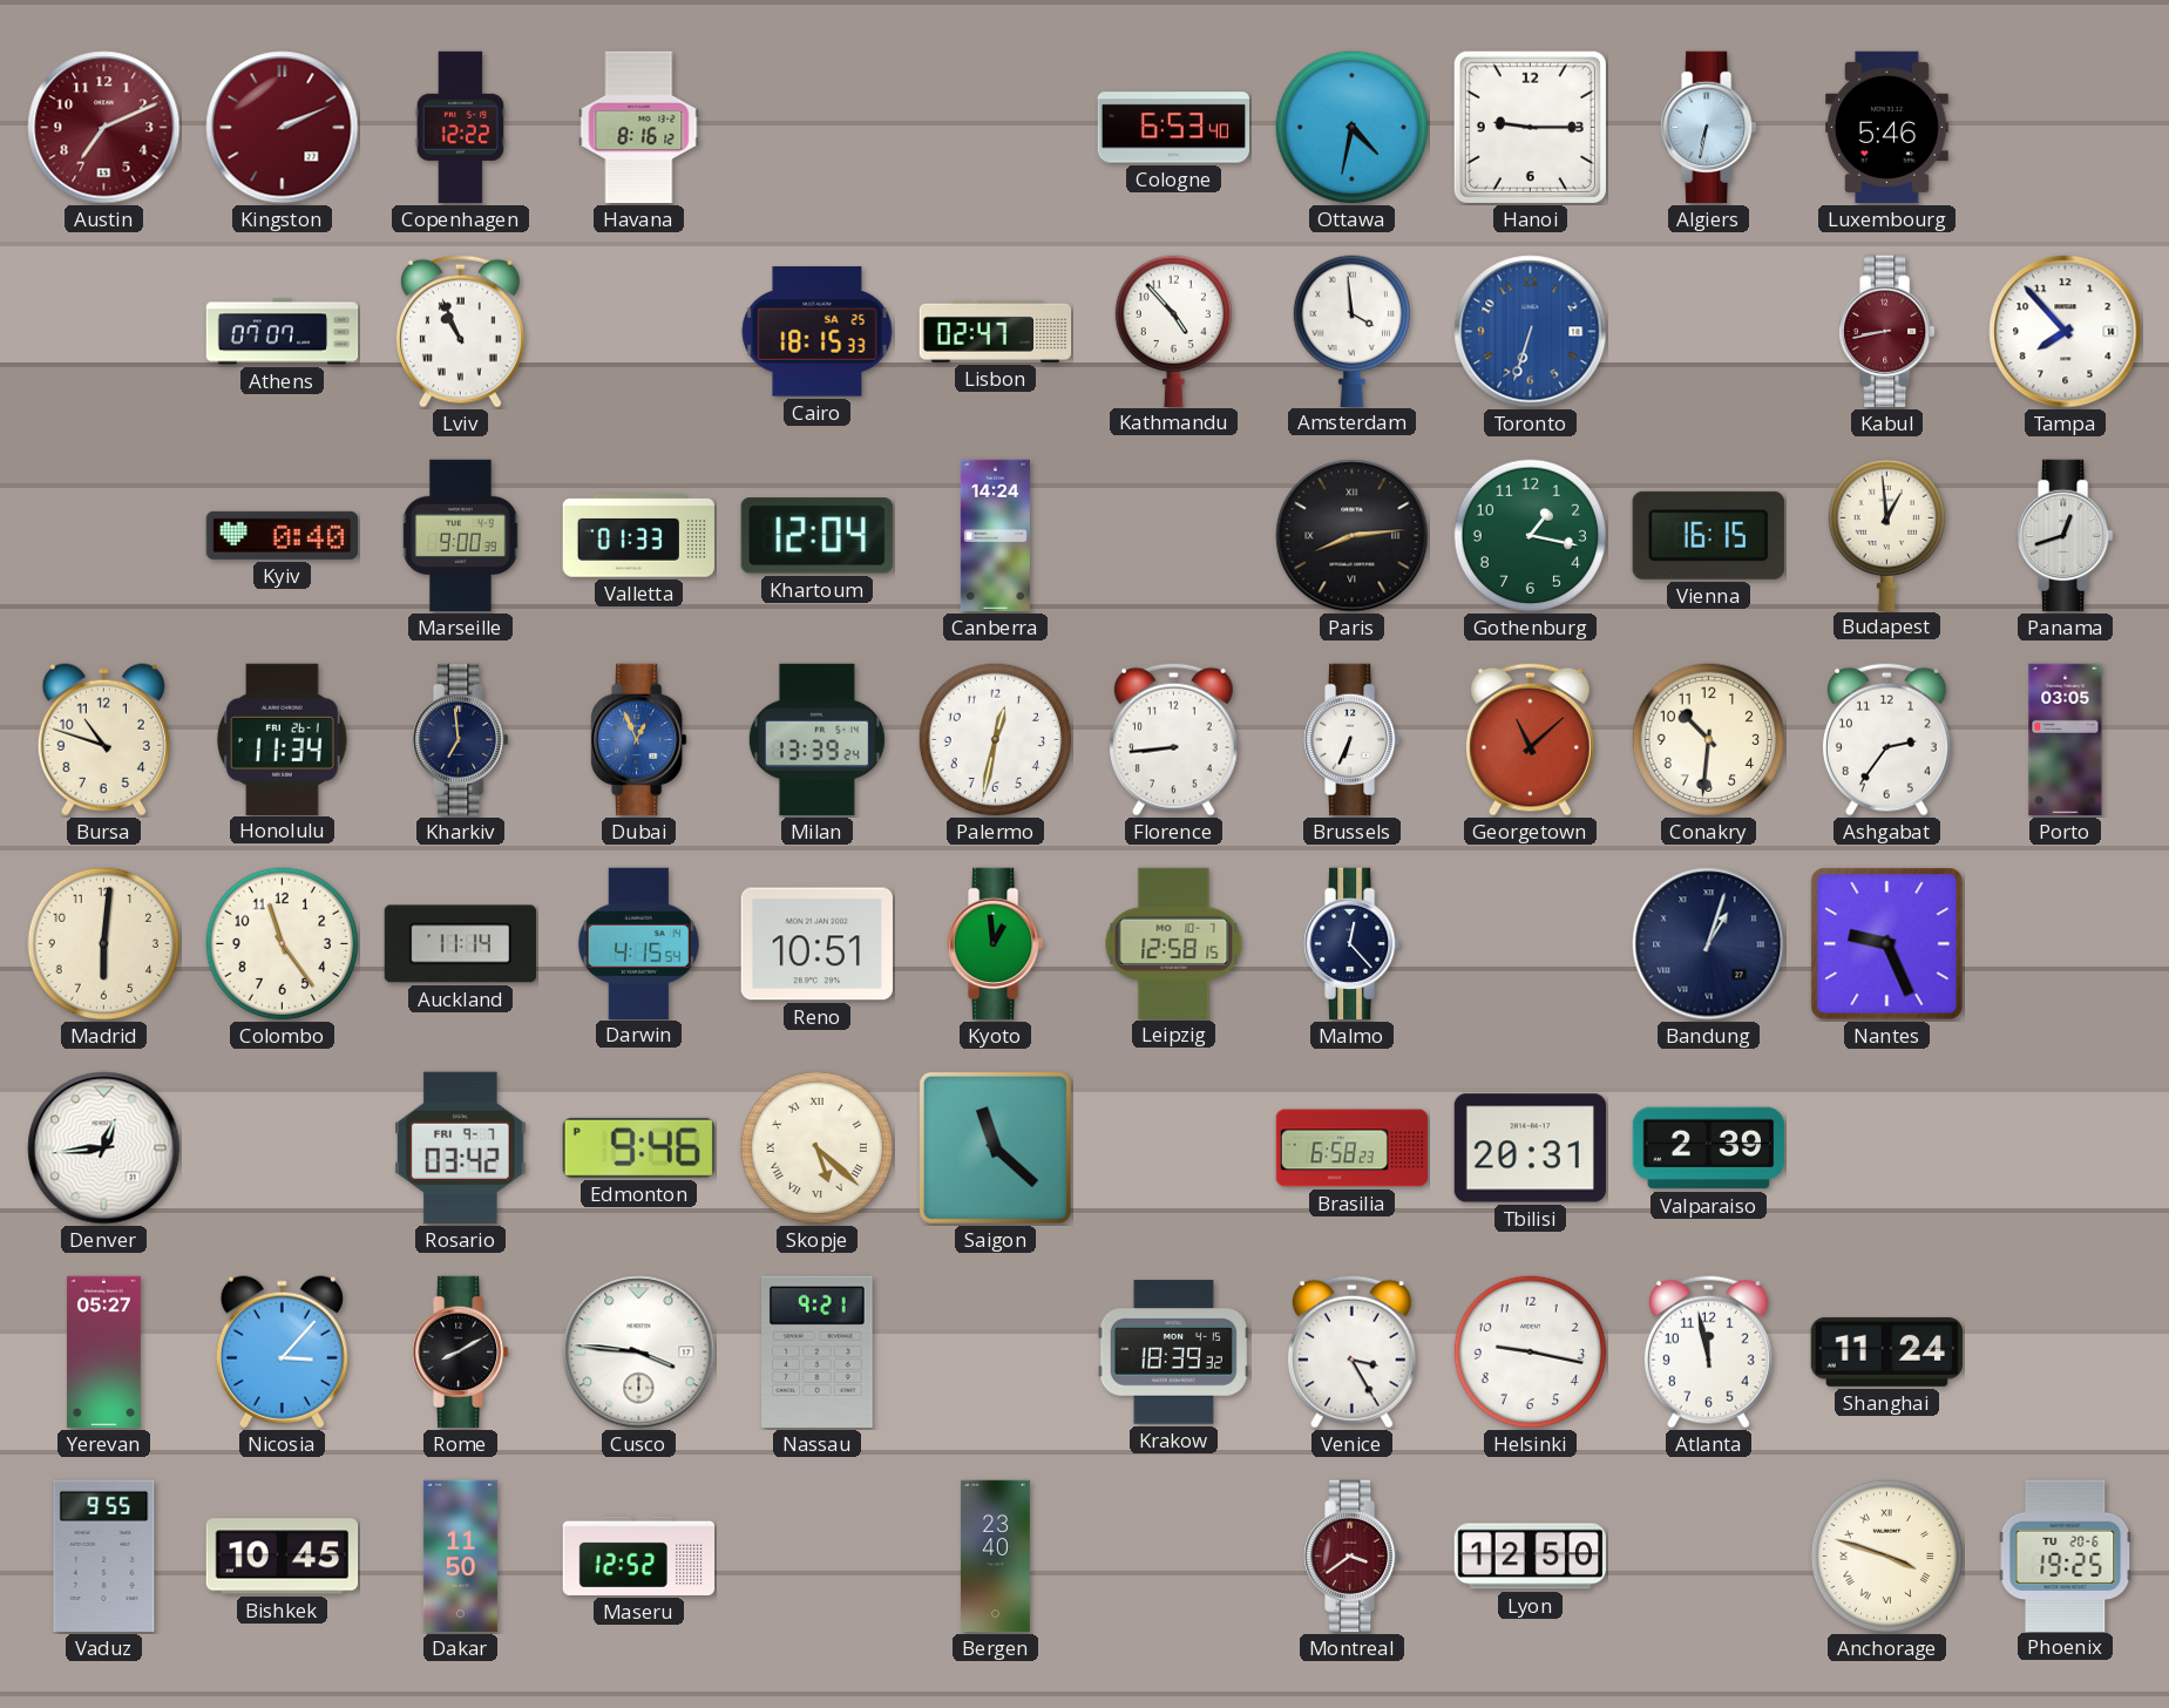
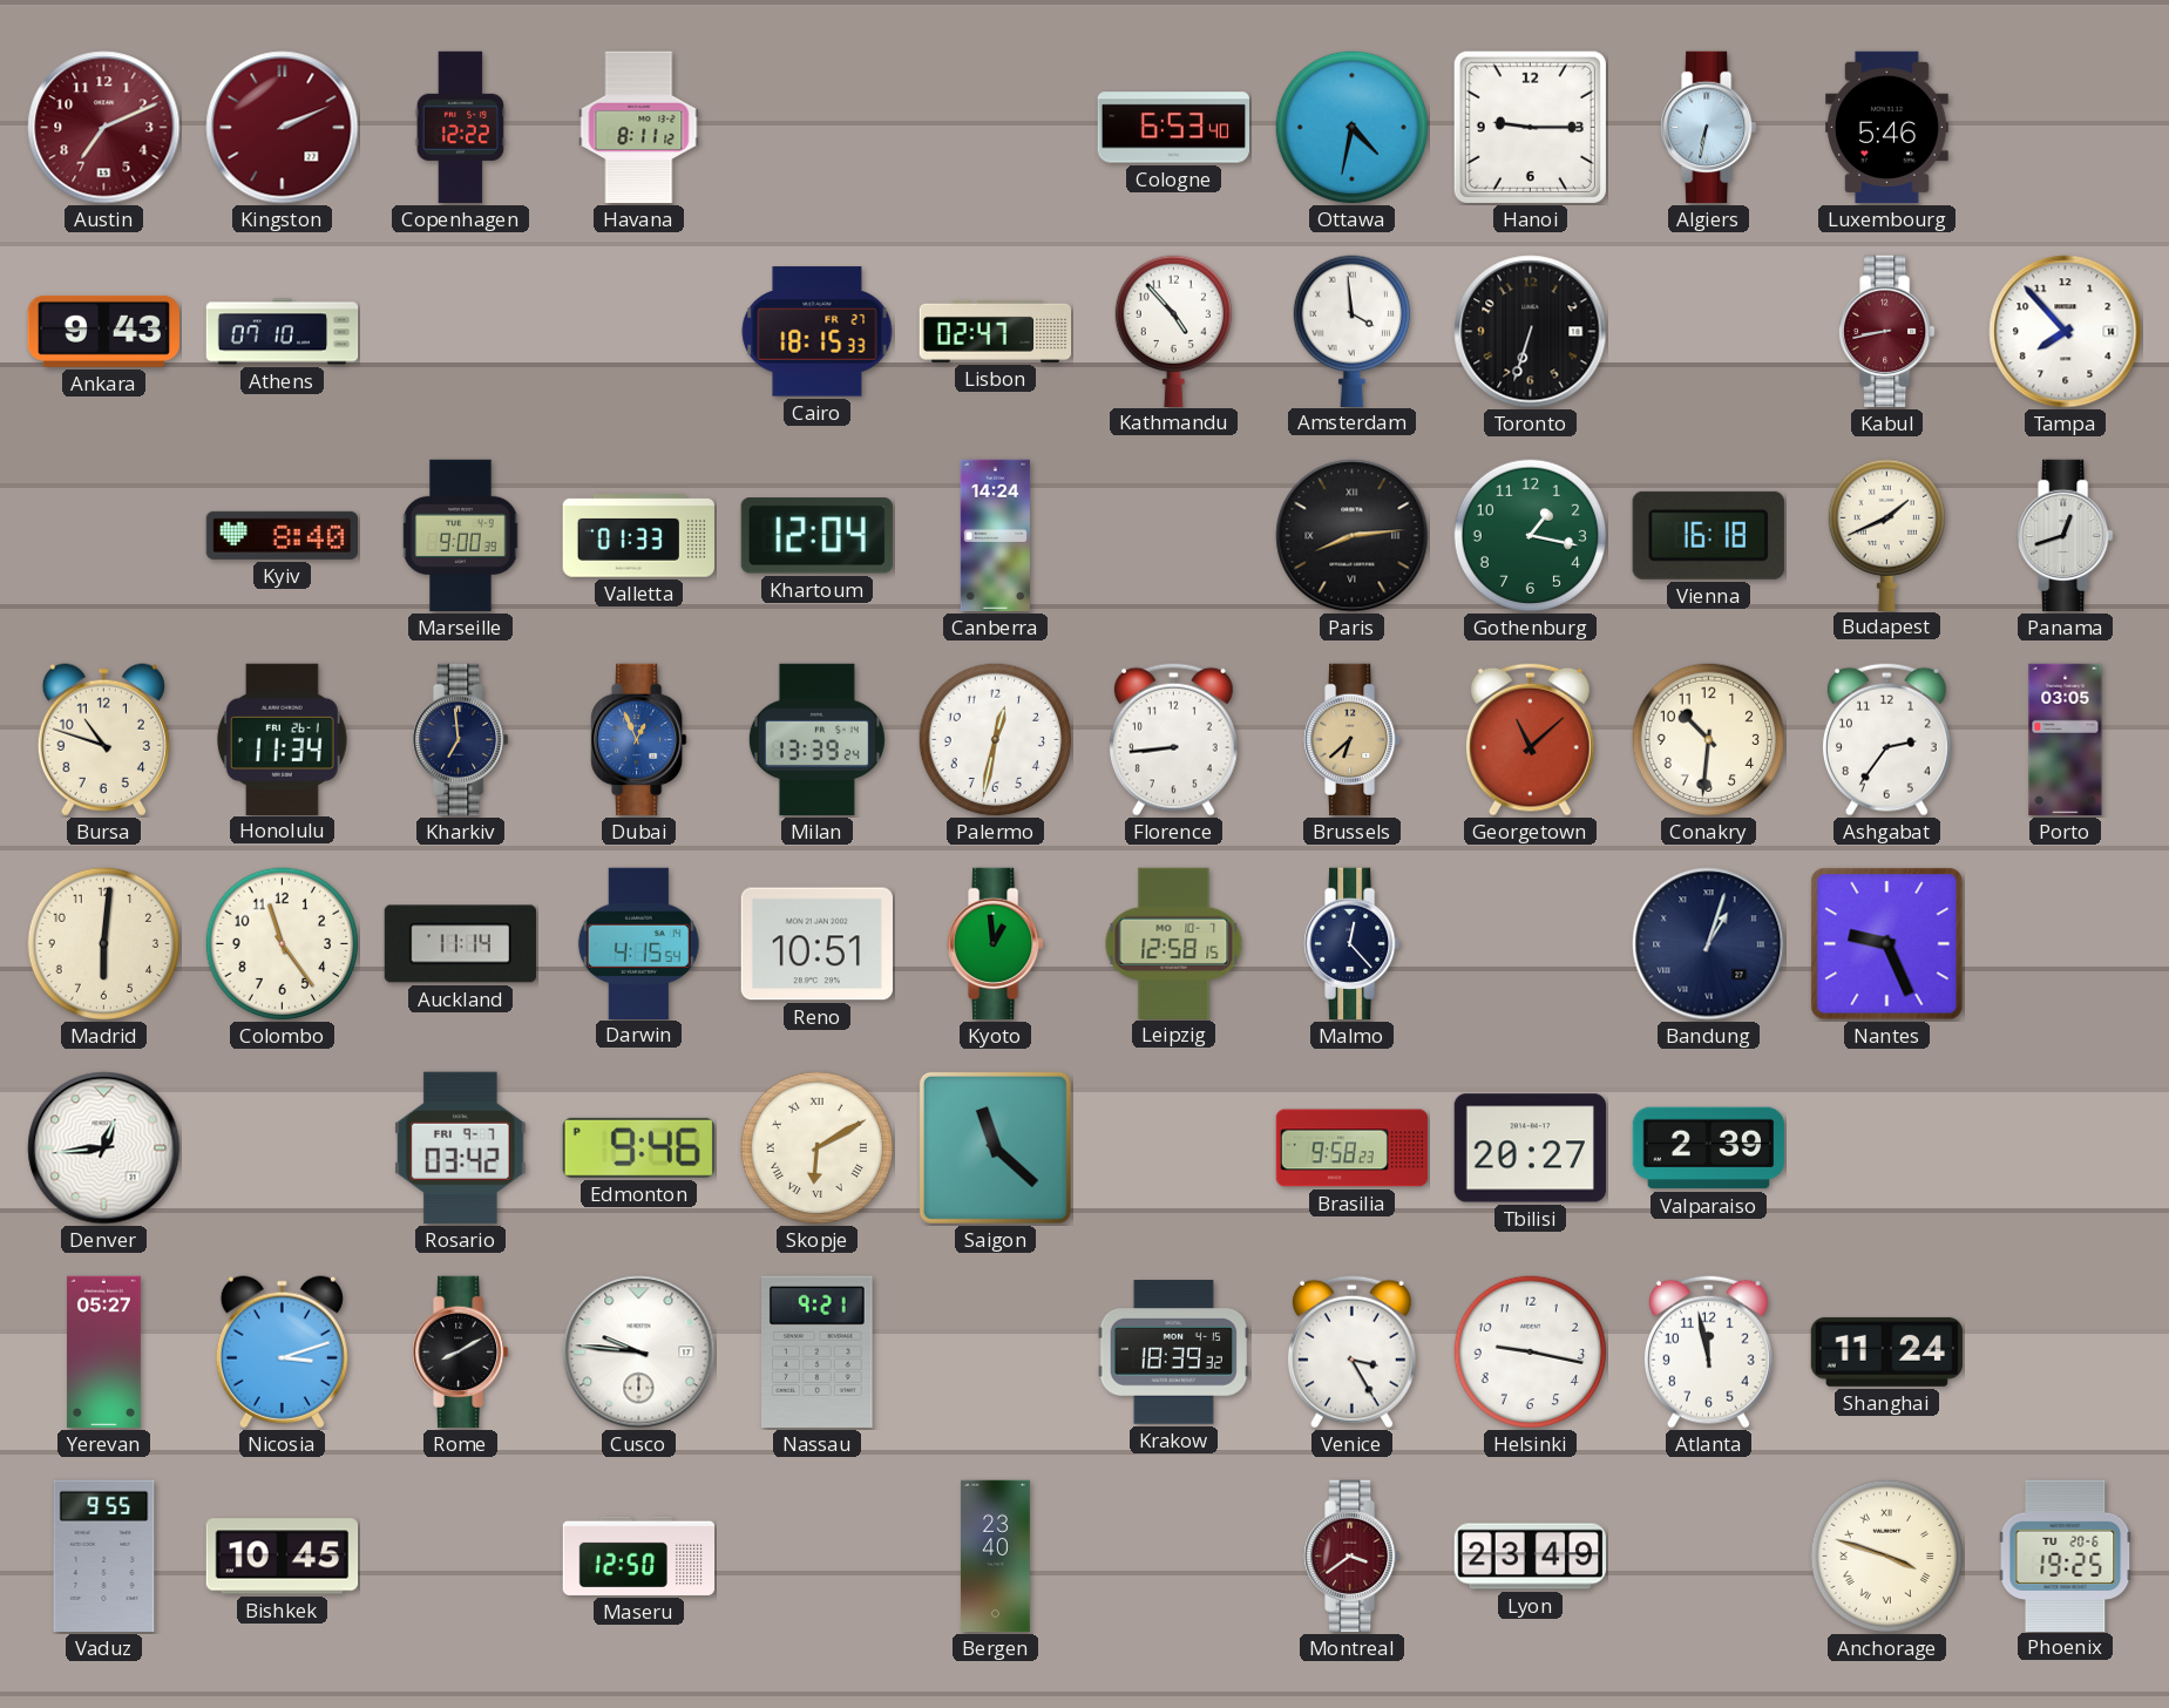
Havana: 8:16 -> 8:11 (639, 128)
Ankara: none -> 9:43 (104, 331)
Athens: 07:07 -> 07:10 (283, 332)
Lviv: 10:56 -> none (460, 331)
Cairo date: SA 25 -> FR 27 (818, 332)
Toronto dial: blue -> black (1531, 332)
Kyiv: 0:40 -> 8:40 (282, 535)
Vienna: 16:15 -> 16:18 (1708, 535)
Budapest: 12:59 -> 1:41 (1886, 535)
Brussels: 6:34 -> 6:38 (1353, 740)
Brussels dial: white -> champagne (1353, 740)
Skopje: 5:22 -> 6:10 (818, 1148)
Brasilia: 6:58 -> 9:58 (1353, 1148)
Tbilisi: 20:31 -> 20:27 (1530, 1148)
Nicosia: 3:07 -> 3:12 (282, 1353)
Cusco: 3:46 -> 9:46 (639, 1353)
Dakar: 11:50 -> none (460, 1557)
Maseru: 12:52 -> 12:50 (639, 1555)
Lyon: 12:50 -> 23:49 (1530, 1557)
